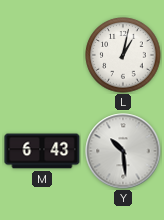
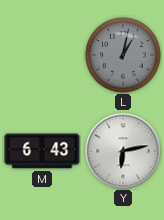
L dial: white -> grey (123, 55)
Y: 10:29 -> 6:13 (123, 151)
